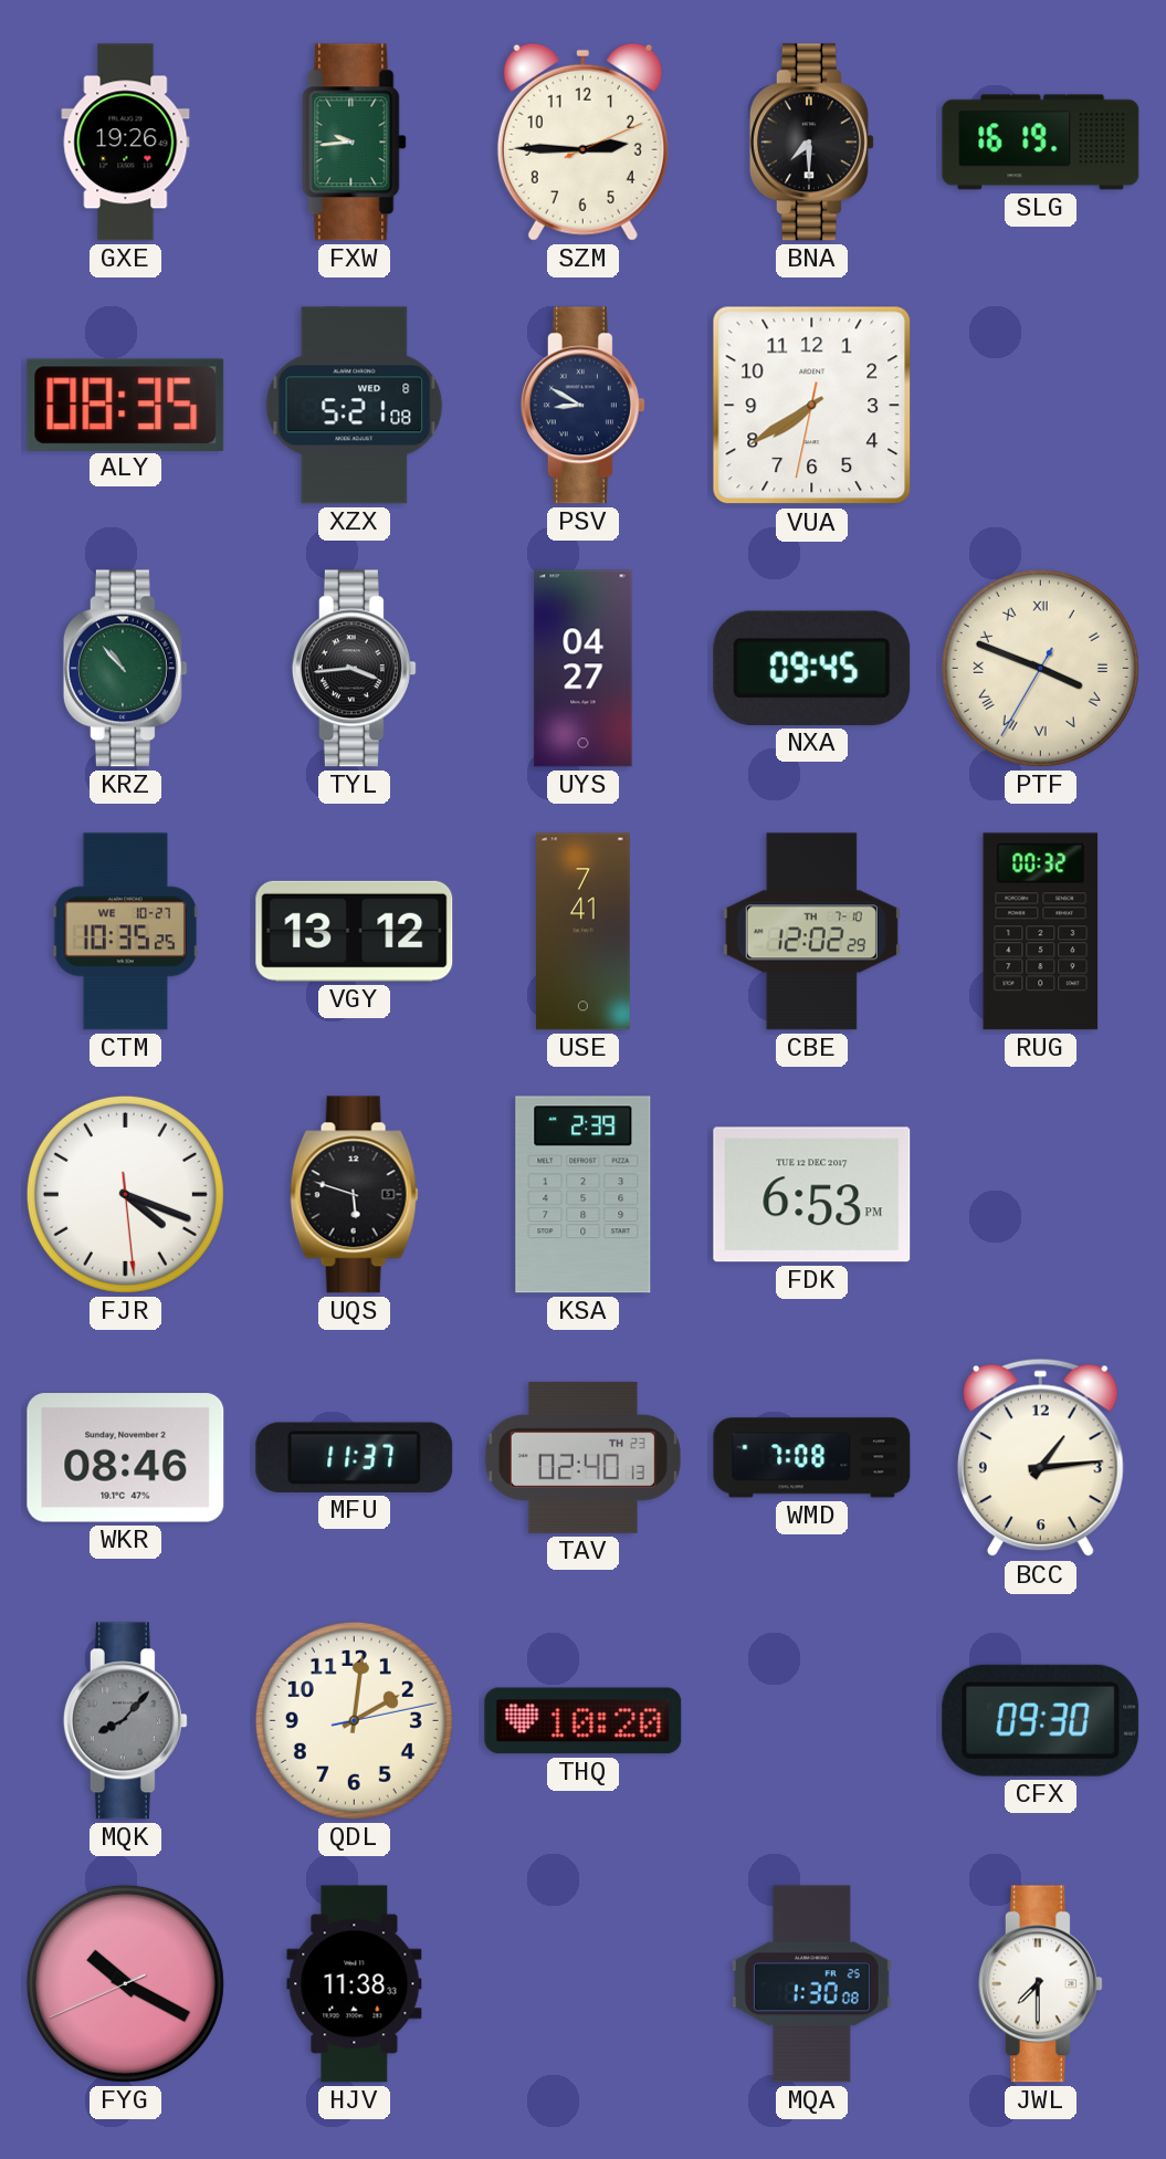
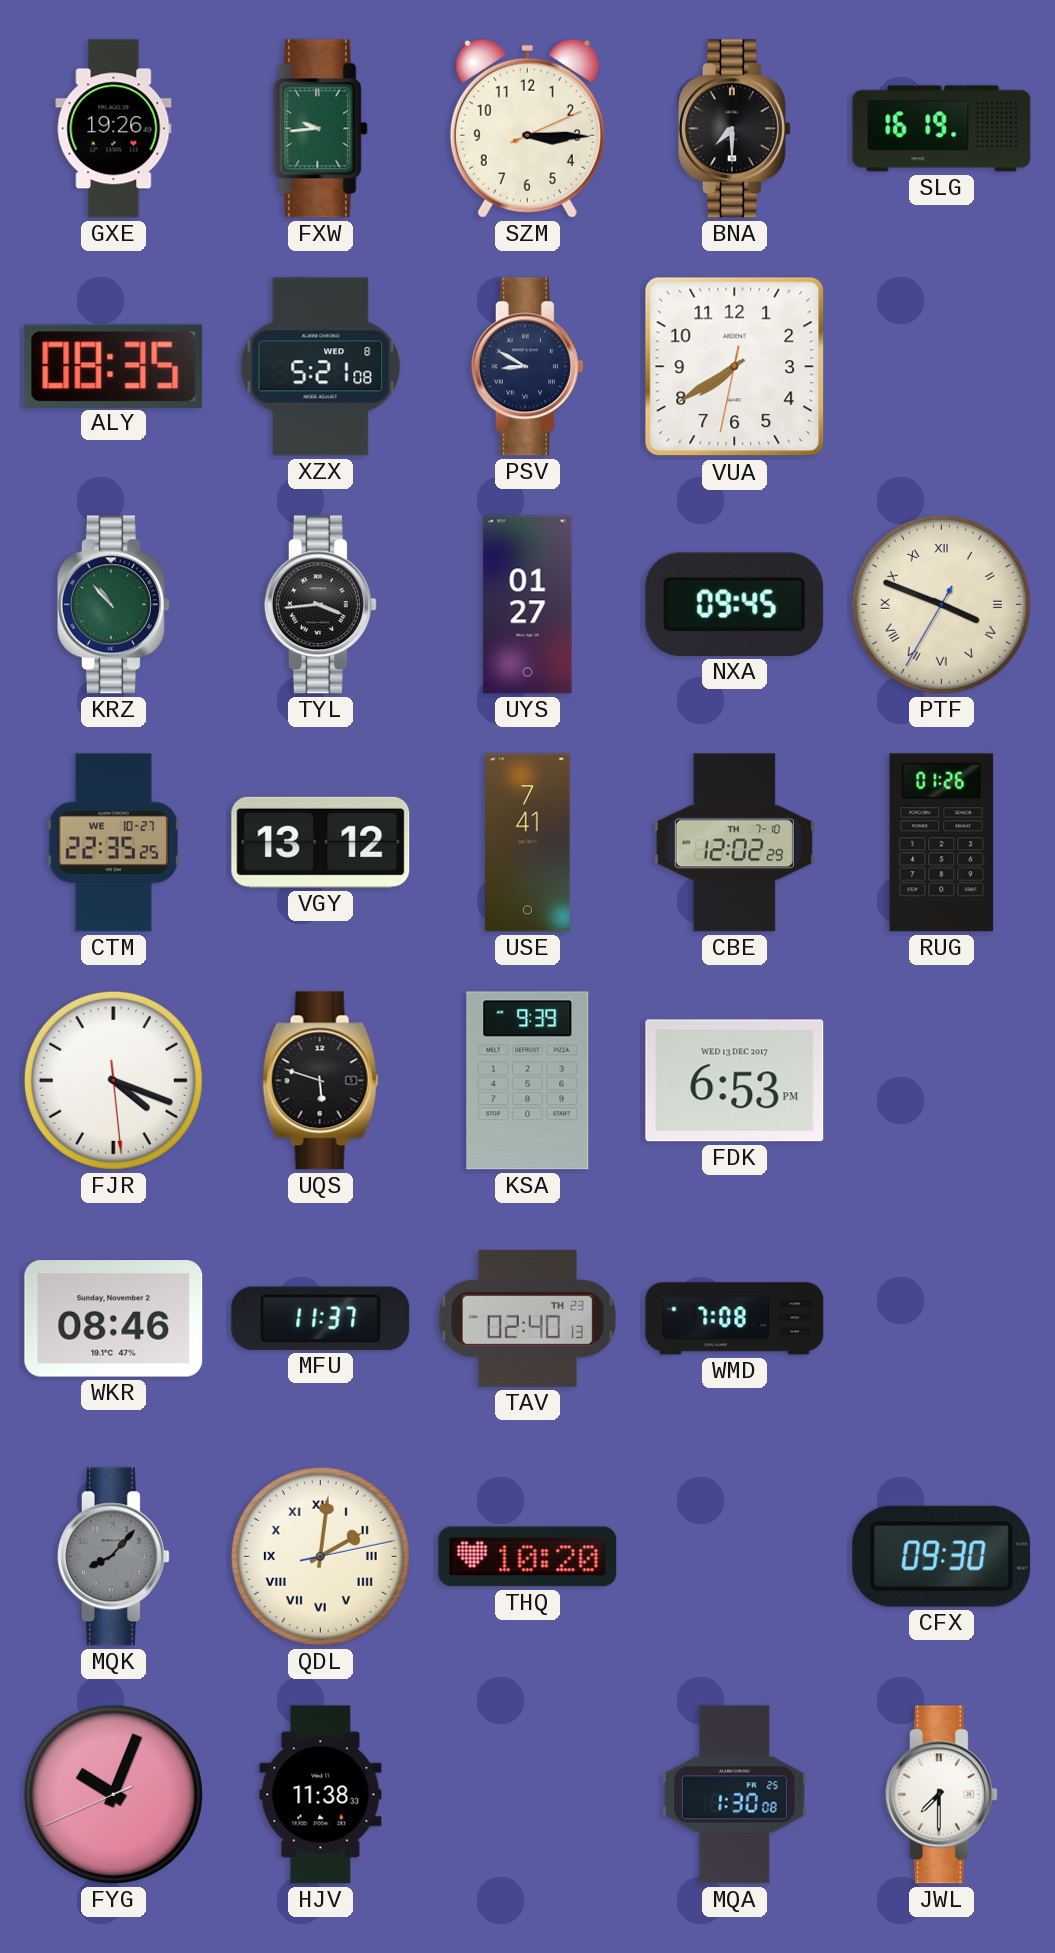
SZM: 2:45 -> 3:15 (527, 128)
UYS: 04:27 -> 01:27 (528, 605)
CTM: 10:35 -> 22:35 (113, 843)
RUG: 00:32 -> 01:26 (942, 843)
KSA: 2:39 -> 9:39 (528, 1081)
FDK date: TUE 12 DEC 2017 -> WED 13 DEC 2017 (735, 1081)
BCC: 1:14 -> none (1040, 1458)
QDL numerals: Arabic -> Roman (320, 1556)
FYG: 10:19 -> 10:03 (113, 1794)
